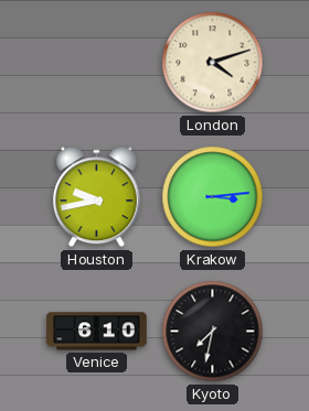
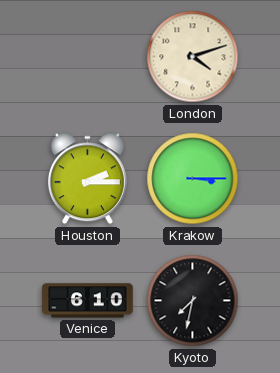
Houston: 9:43 -> 2:15 (87, 179)
Krakow: 3:14 -> 3:15 (193, 179)
